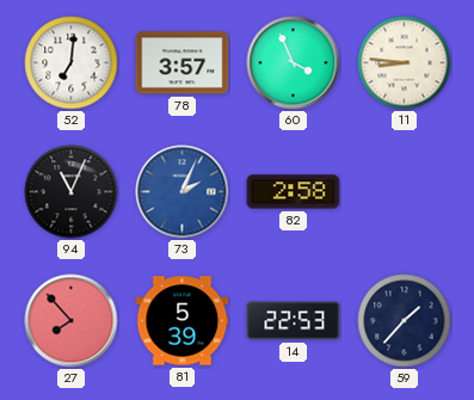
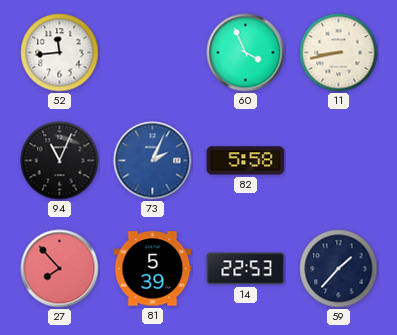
52: 7:01 -> 11:44 (60, 53)
78: 3:57 -> none (183, 63)
11: 8:46 -> 8:43 (339, 53)
82: 2:58 -> 5:58 (246, 161)
